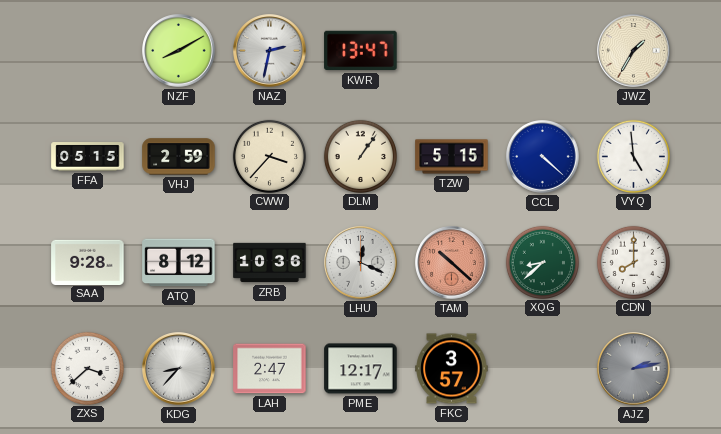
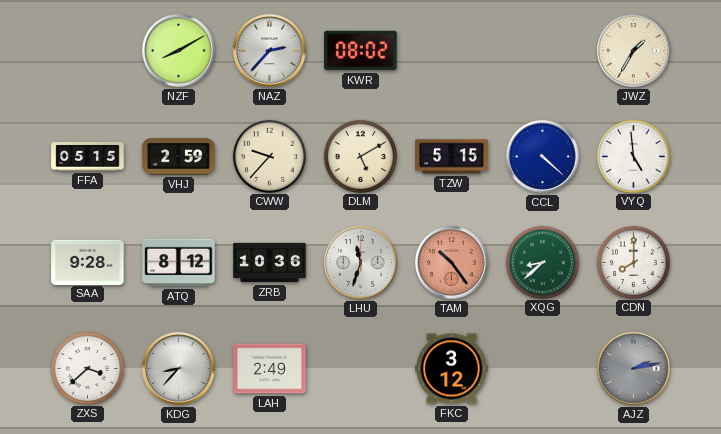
NAZ: 2:32 -> 2:37 (270, 51)
KWR: 13:47 -> 08:02 (361, 51)
CWW: 3:37 -> 9:37 (269, 156)
DLM: 1:06 -> 5:10 (360, 156)
LHU: 12:19 -> 11:33 (361, 263)
TAM: 10:22 -> 10:24 (452, 263)
LAH: 2:47 -> 2:49 (270, 369)
PME: 12:17 -> none (361, 369)
FKC: 3:57 -> 3:12 (452, 369)
